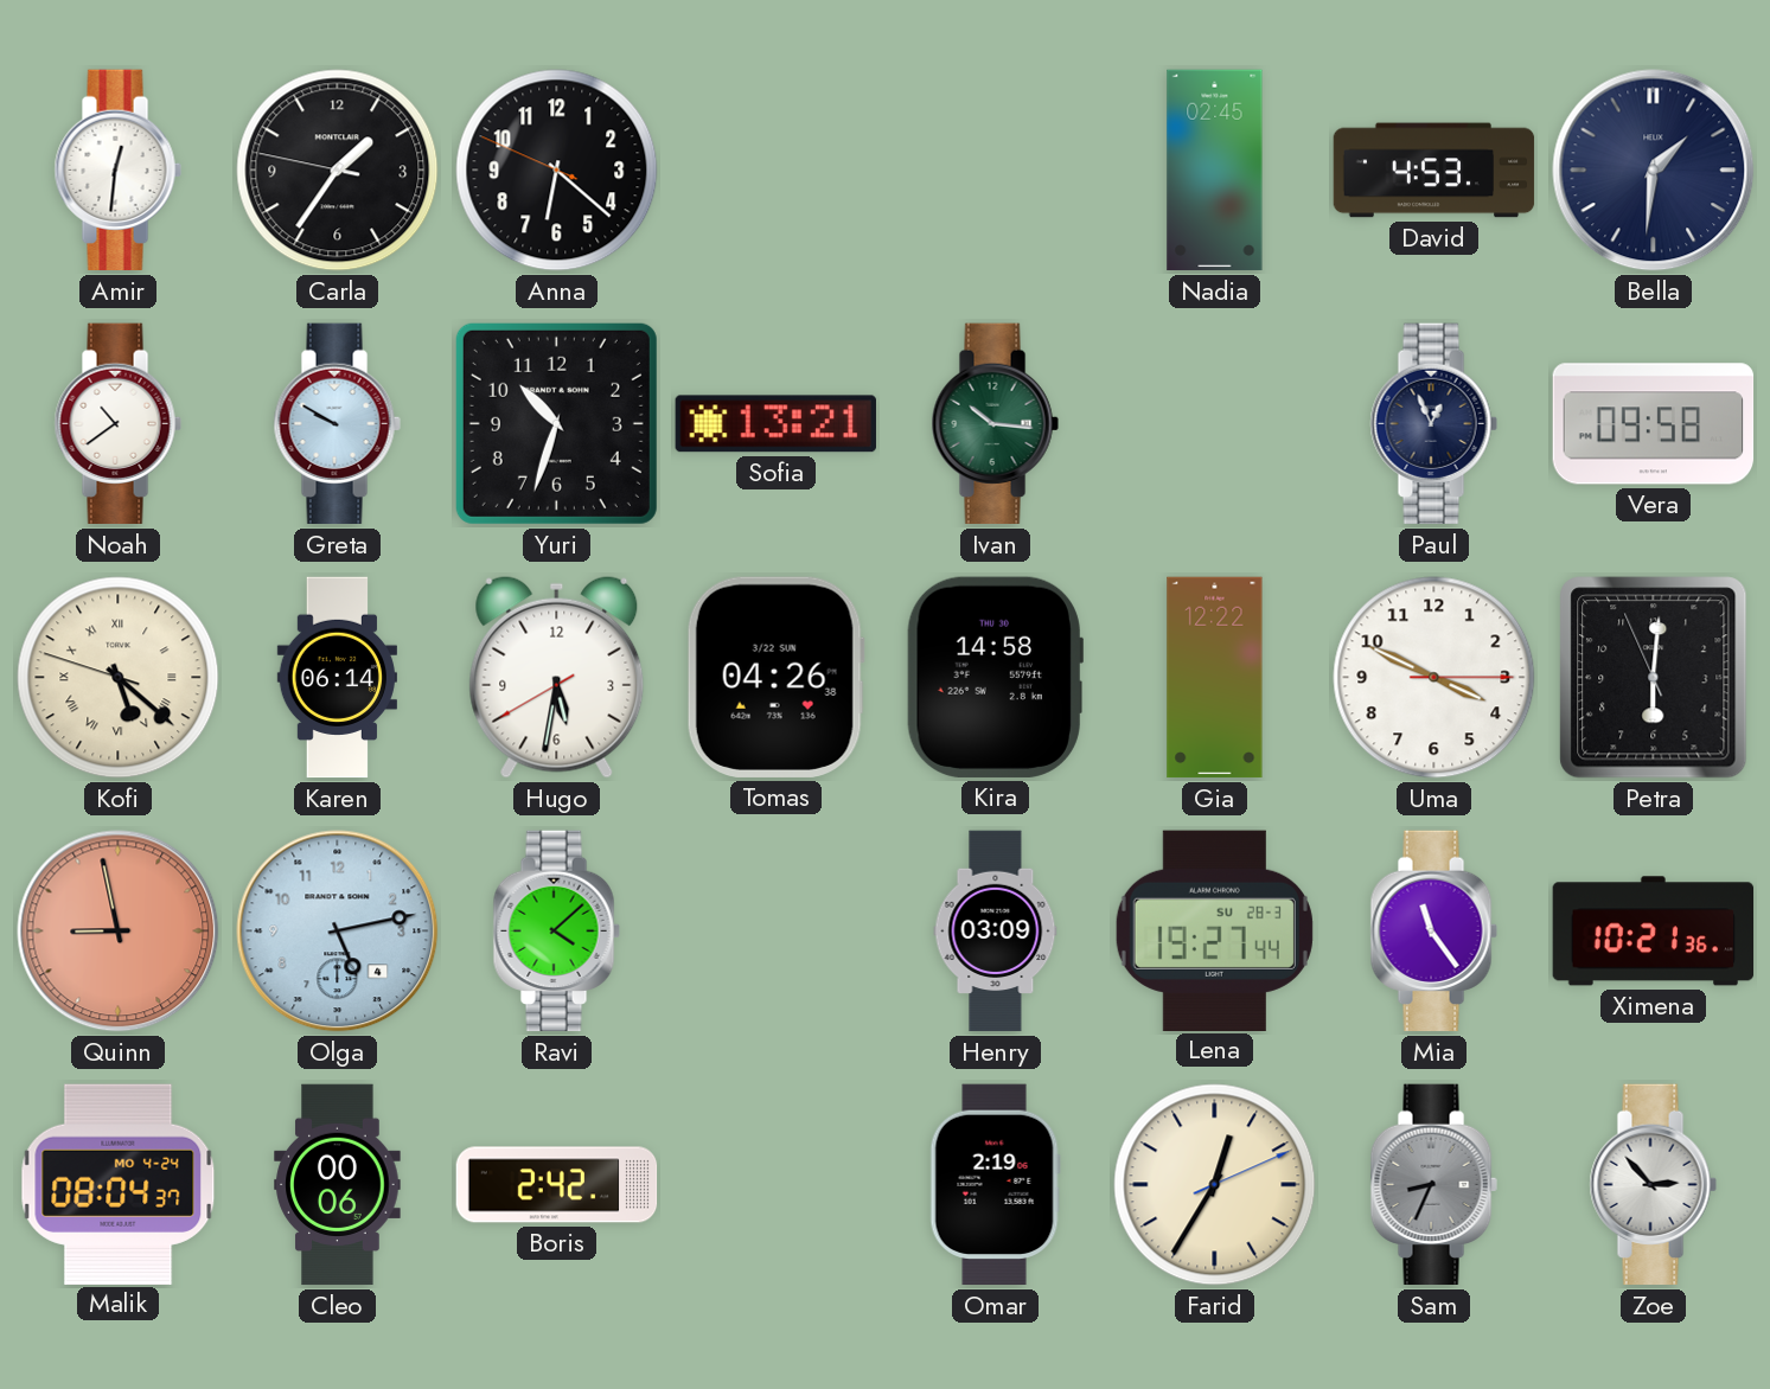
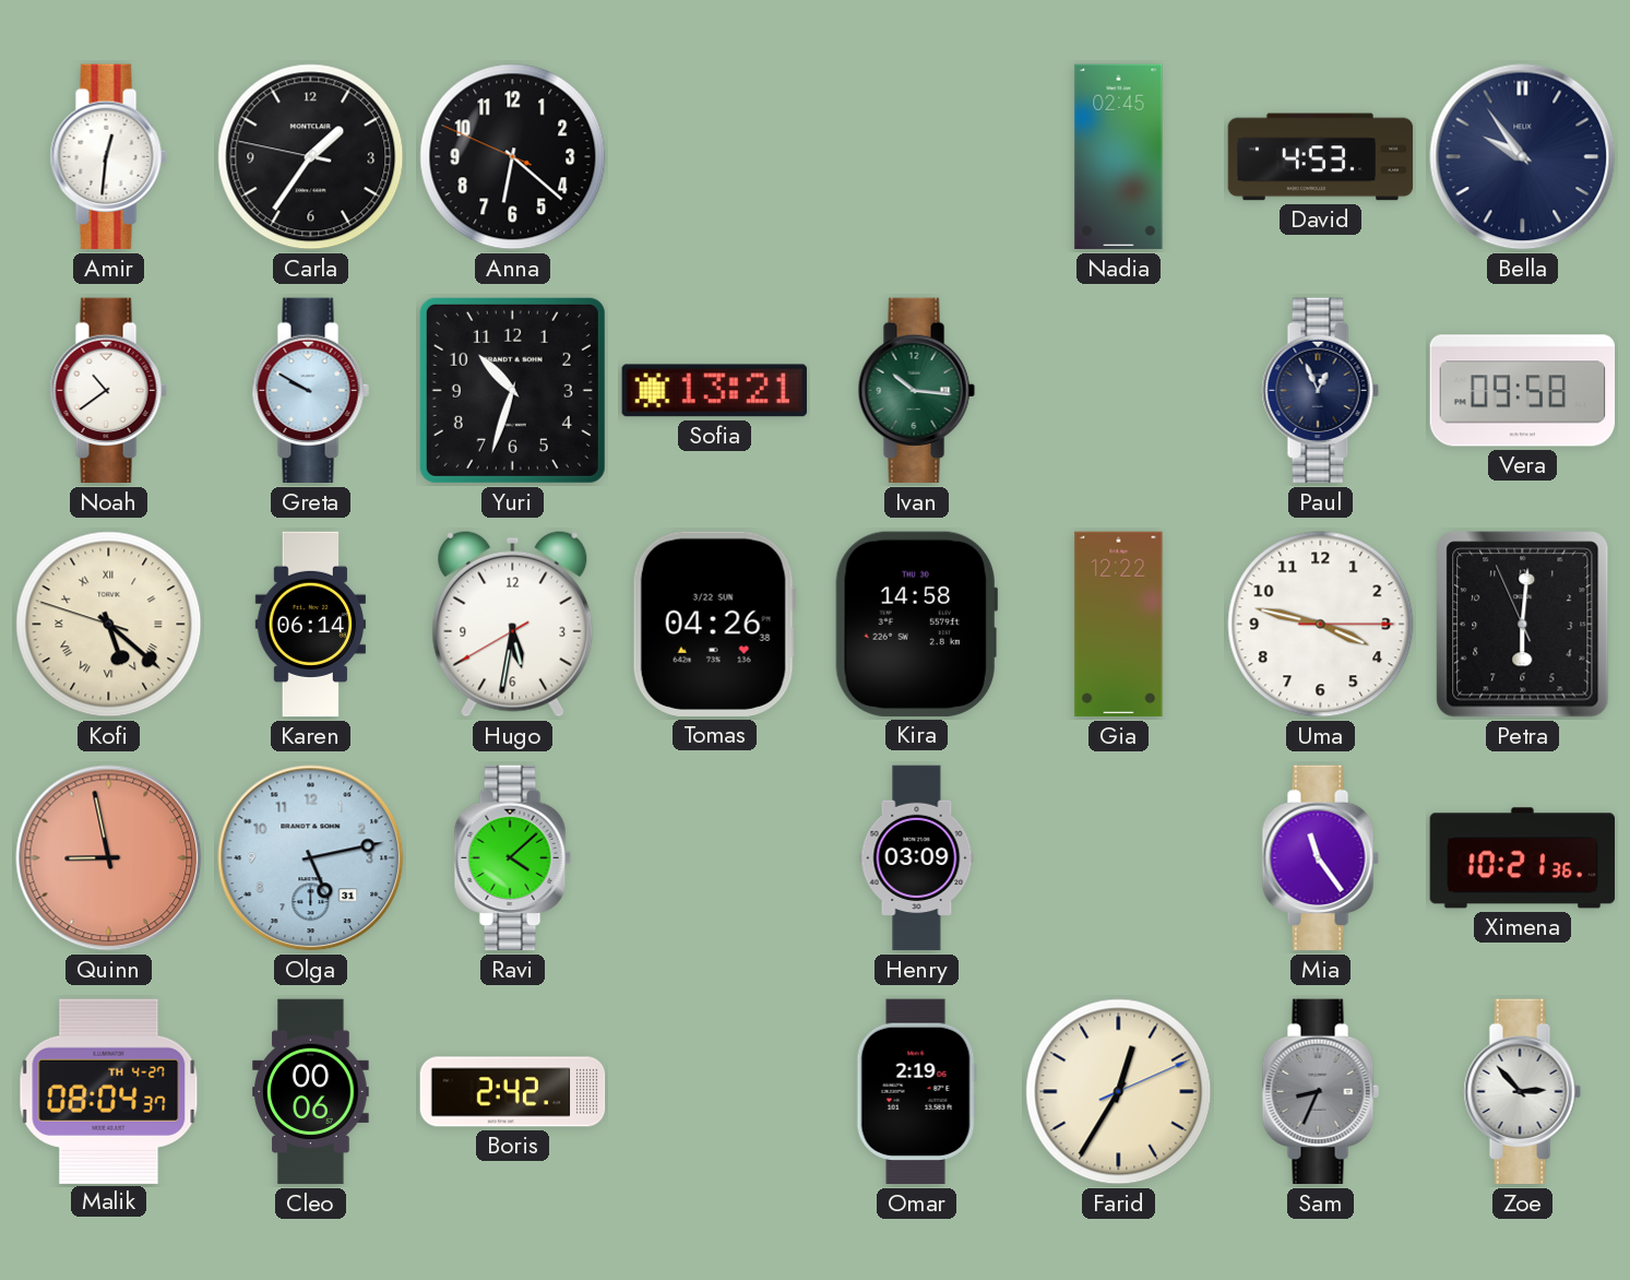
Bella: 1:31 -> 9:54 (1523, 157)
Uma: 3:49 -> 3:47 (1321, 625)
Olga date: 4 -> 31 (311, 858)
Lena: 19:27 -> none (1214, 930)
Malik date: MO 4-24 -> TH 4-27 (109, 1091)
